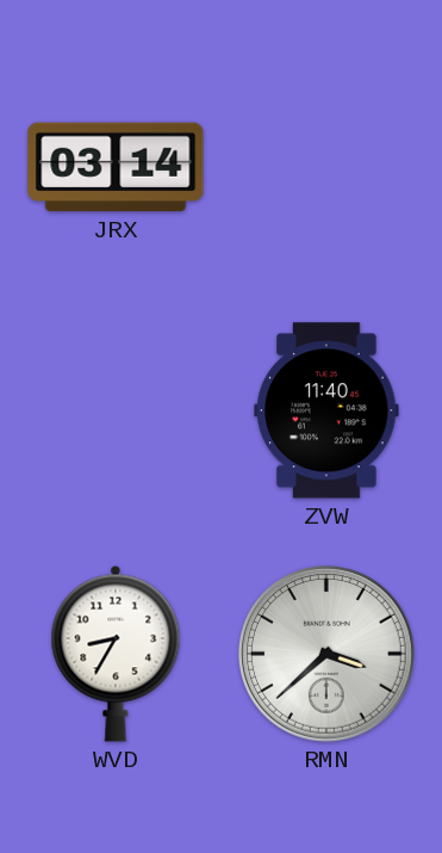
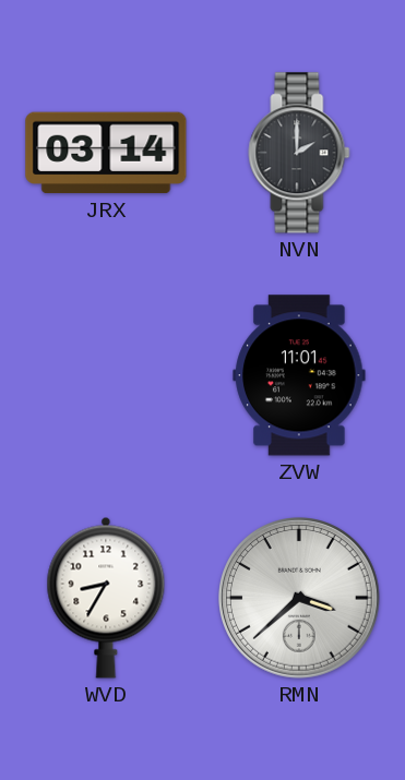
NVN: none -> 2:00 (299, 153)
ZVW: 11:40 -> 11:01 (299, 375)
